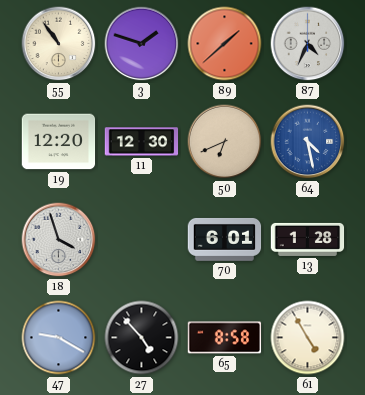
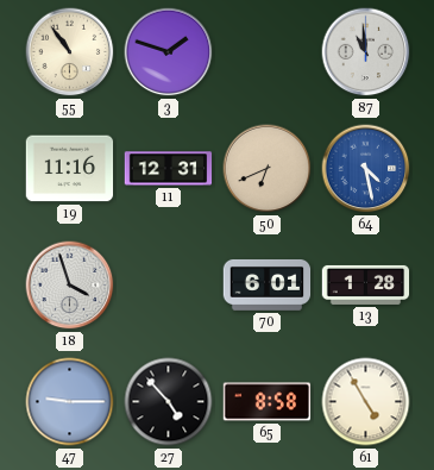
89: 1:38 -> none (225, 44)
87: 4:34 -> 10:59 (366, 52)
19: 12:20 -> 11:16 (70, 169)
11: 12:30 -> 12:31 (169, 169)
47: 9:20 -> 9:15 (70, 402)
